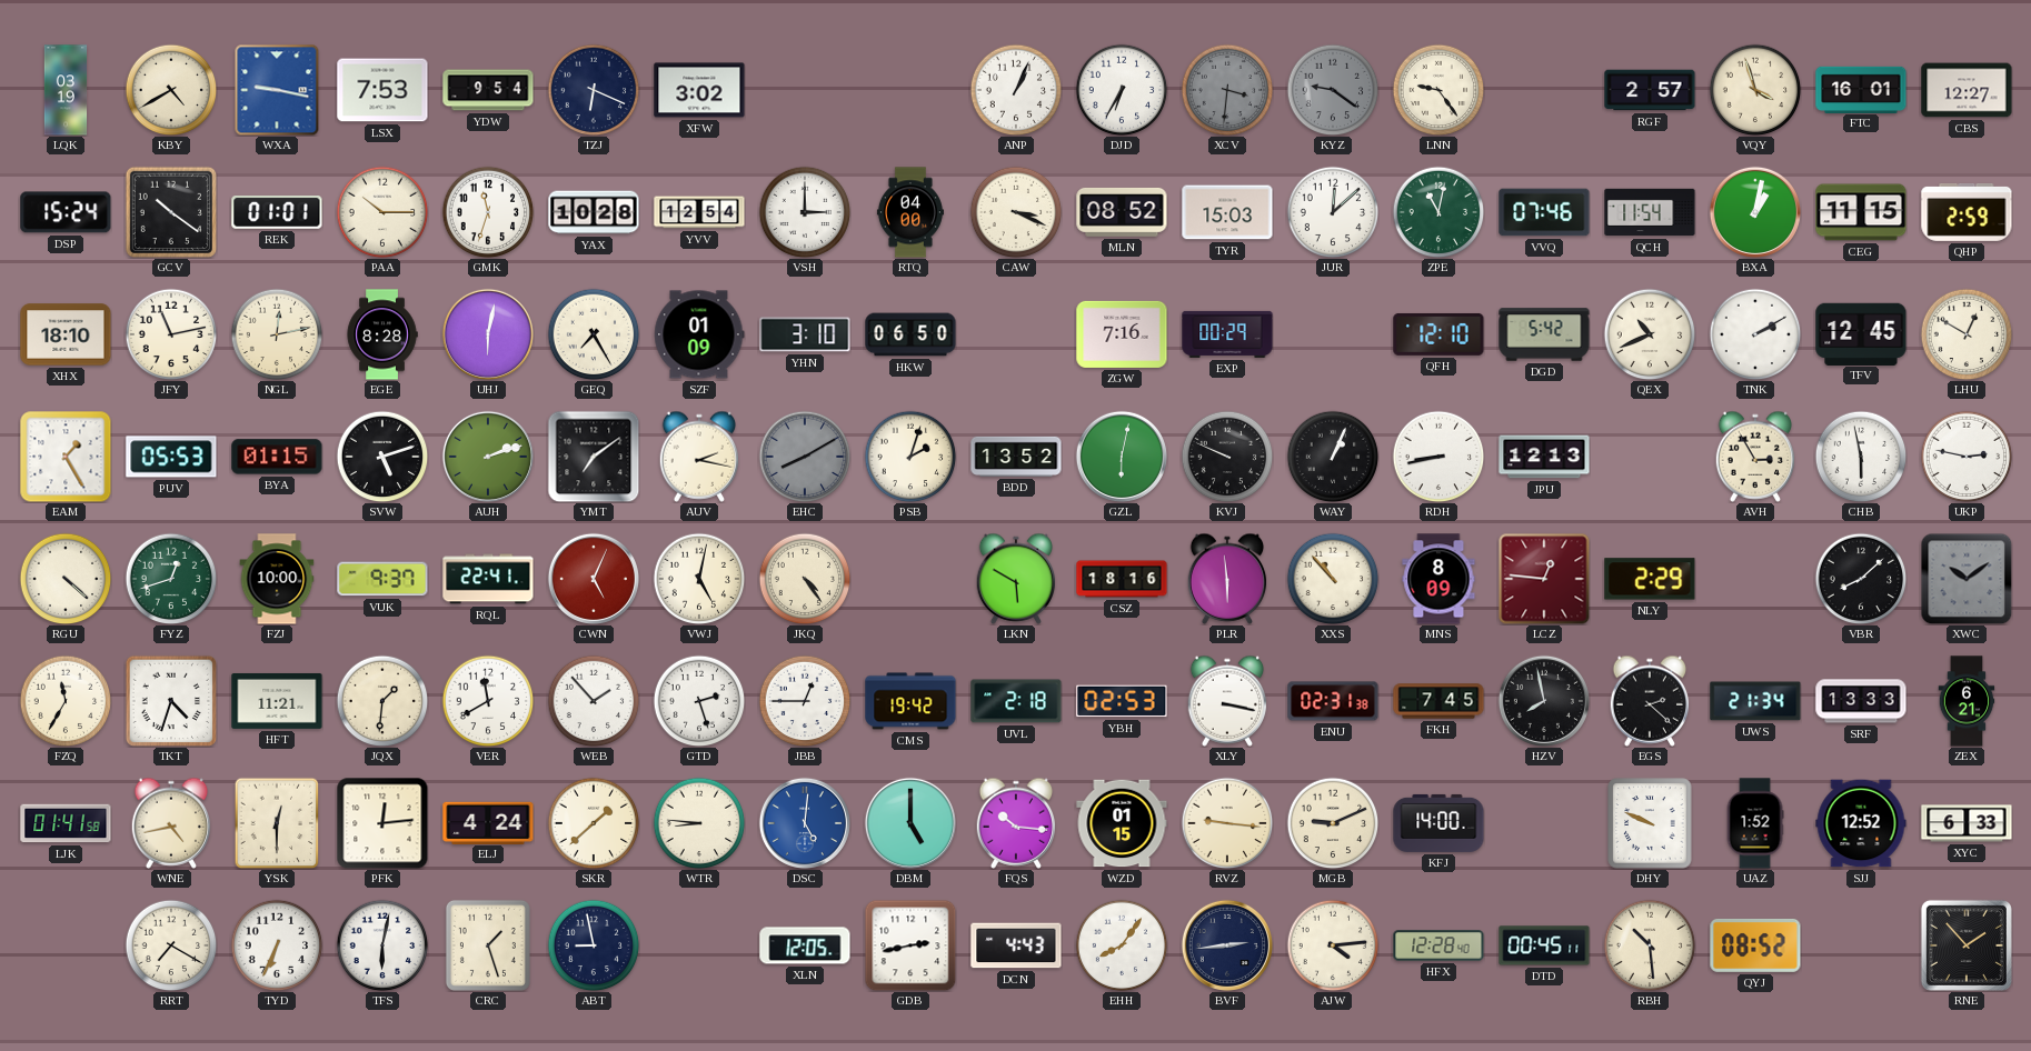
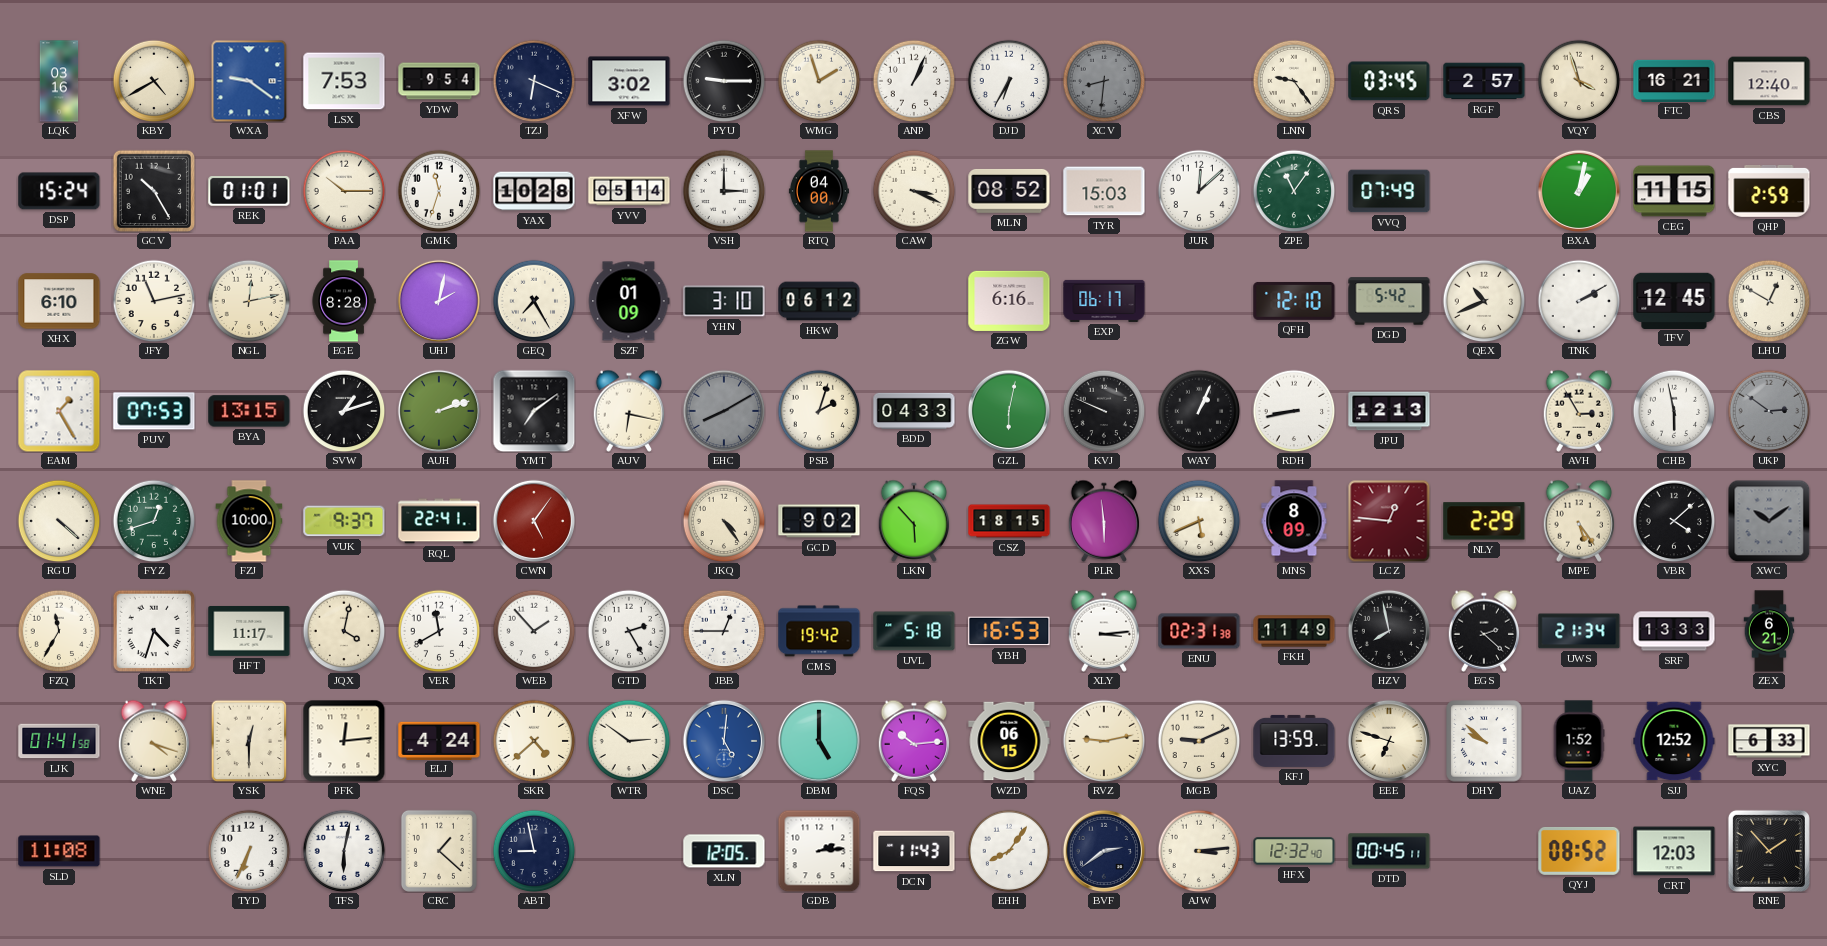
LQK: 03:19 -> 03:16 (59, 81)
WXA: 9:17 -> 9:21 (249, 81)
PYU: none -> 9:15 (724, 81)
WMG: none -> 1:57 (819, 81)
XCV: 3:31 -> 8:31 (1104, 81)
KYZ: 9:21 -> none (1333, 90)
QRS: none -> 03:45 (1389, 81)
FTC: 16:01 -> 16:21 (1674, 80)
CBS: 12:27 -> 12:40 (1769, 81)
GCV: 10:21 -> 10:25 (154, 191)
YVV: 12:54 -> 05:14 (629, 191)
ZPE: 11:02 -> 11:06 (1294, 191)
VVQ: 07:46 -> 07:49 (1389, 191)
QCH: 11:54 -> none (1650, 212)
XHX: 18:10 -> 6:10 (59, 301)
UHJ: 6:02 -> 2:02 (439, 301)
HKW: 06:50 -> 06:12 (819, 301)
ZGW: 7:16 -> 6:16 (1009, 301)
EXP: 00:29 -> 06:17 (1104, 301)
PUV: 05:53 -> 07:53 (154, 411)
BYA: 01:15 -> 13:15 (249, 411)
SVW: 5:12 -> 1:12 (344, 411)
AUV: 2:17 -> 6:17 (629, 411)
BDD: 13:52 -> 04:33 (914, 411)
UKP: 2:47 -> 2:51 (1769, 411)
UKP dial: white -> grey (1769, 411)
CWN: 5:04 -> 5:06 (534, 521)
VWJ: 5:02 -> none (699, 579)
GCD: none -> 9:02 (819, 521)
LKN: 5:50 -> 5:53 (914, 521)
CSZ: 18:16 -> 18:15 (1009, 521)
XXS: 10:53 -> 5:41 (1199, 521)
MPE: none -> 5:24 (1579, 521)
VBR: 8:08 -> 4:08 (1674, 521)
HFT: 11:21 -> 11:17 (249, 631)
JQX: 1:31 -> 4:02 (344, 631)
GTD: 2:27 -> 2:25 (629, 631)
UVL: 2:18 -> 5:18 (914, 631)
YBH: 02:53 -> 16:53 (1009, 631)
XLY: 3:17 -> 3:14 (1104, 631)
FKH: 7:45 -> 11:49 (1294, 631)
WNE: 4:43 -> 4:18 (154, 741)
SKR: 1:38 -> 4:38 (534, 741)
WTR: 8:46 -> 2:51 (629, 741)
FQS: 10:16 -> 10:14 (914, 741)
WZD: 01:15 -> 06:15 (1009, 741)
RVZ: 9:16 -> 9:13 (1104, 741)
KFJ: 14:00 -> 13:59 (1294, 741)
EEE: none -> 6:48 (1389, 741)
DHY: 9:49 -> 9:52 (1484, 741)
SLD: none -> 11:08 (59, 851)
RRT: 7:20 -> none (171, 945)
CRC: 1:27 -> 1:22 (439, 851)
GDB: 2:43 -> 2:14 (819, 851)
DCN: 4:43 -> 11:43 (914, 851)
BVF: 2:44 -> 2:39 (1104, 851)
AJW: 4:14 -> 3:14 (1199, 851)
HFX: 12:28 -> 12:32 (1294, 851)
RBH: 10:29 -> none (1650, 945)
CRT: none -> 12:03 (1674, 851)
